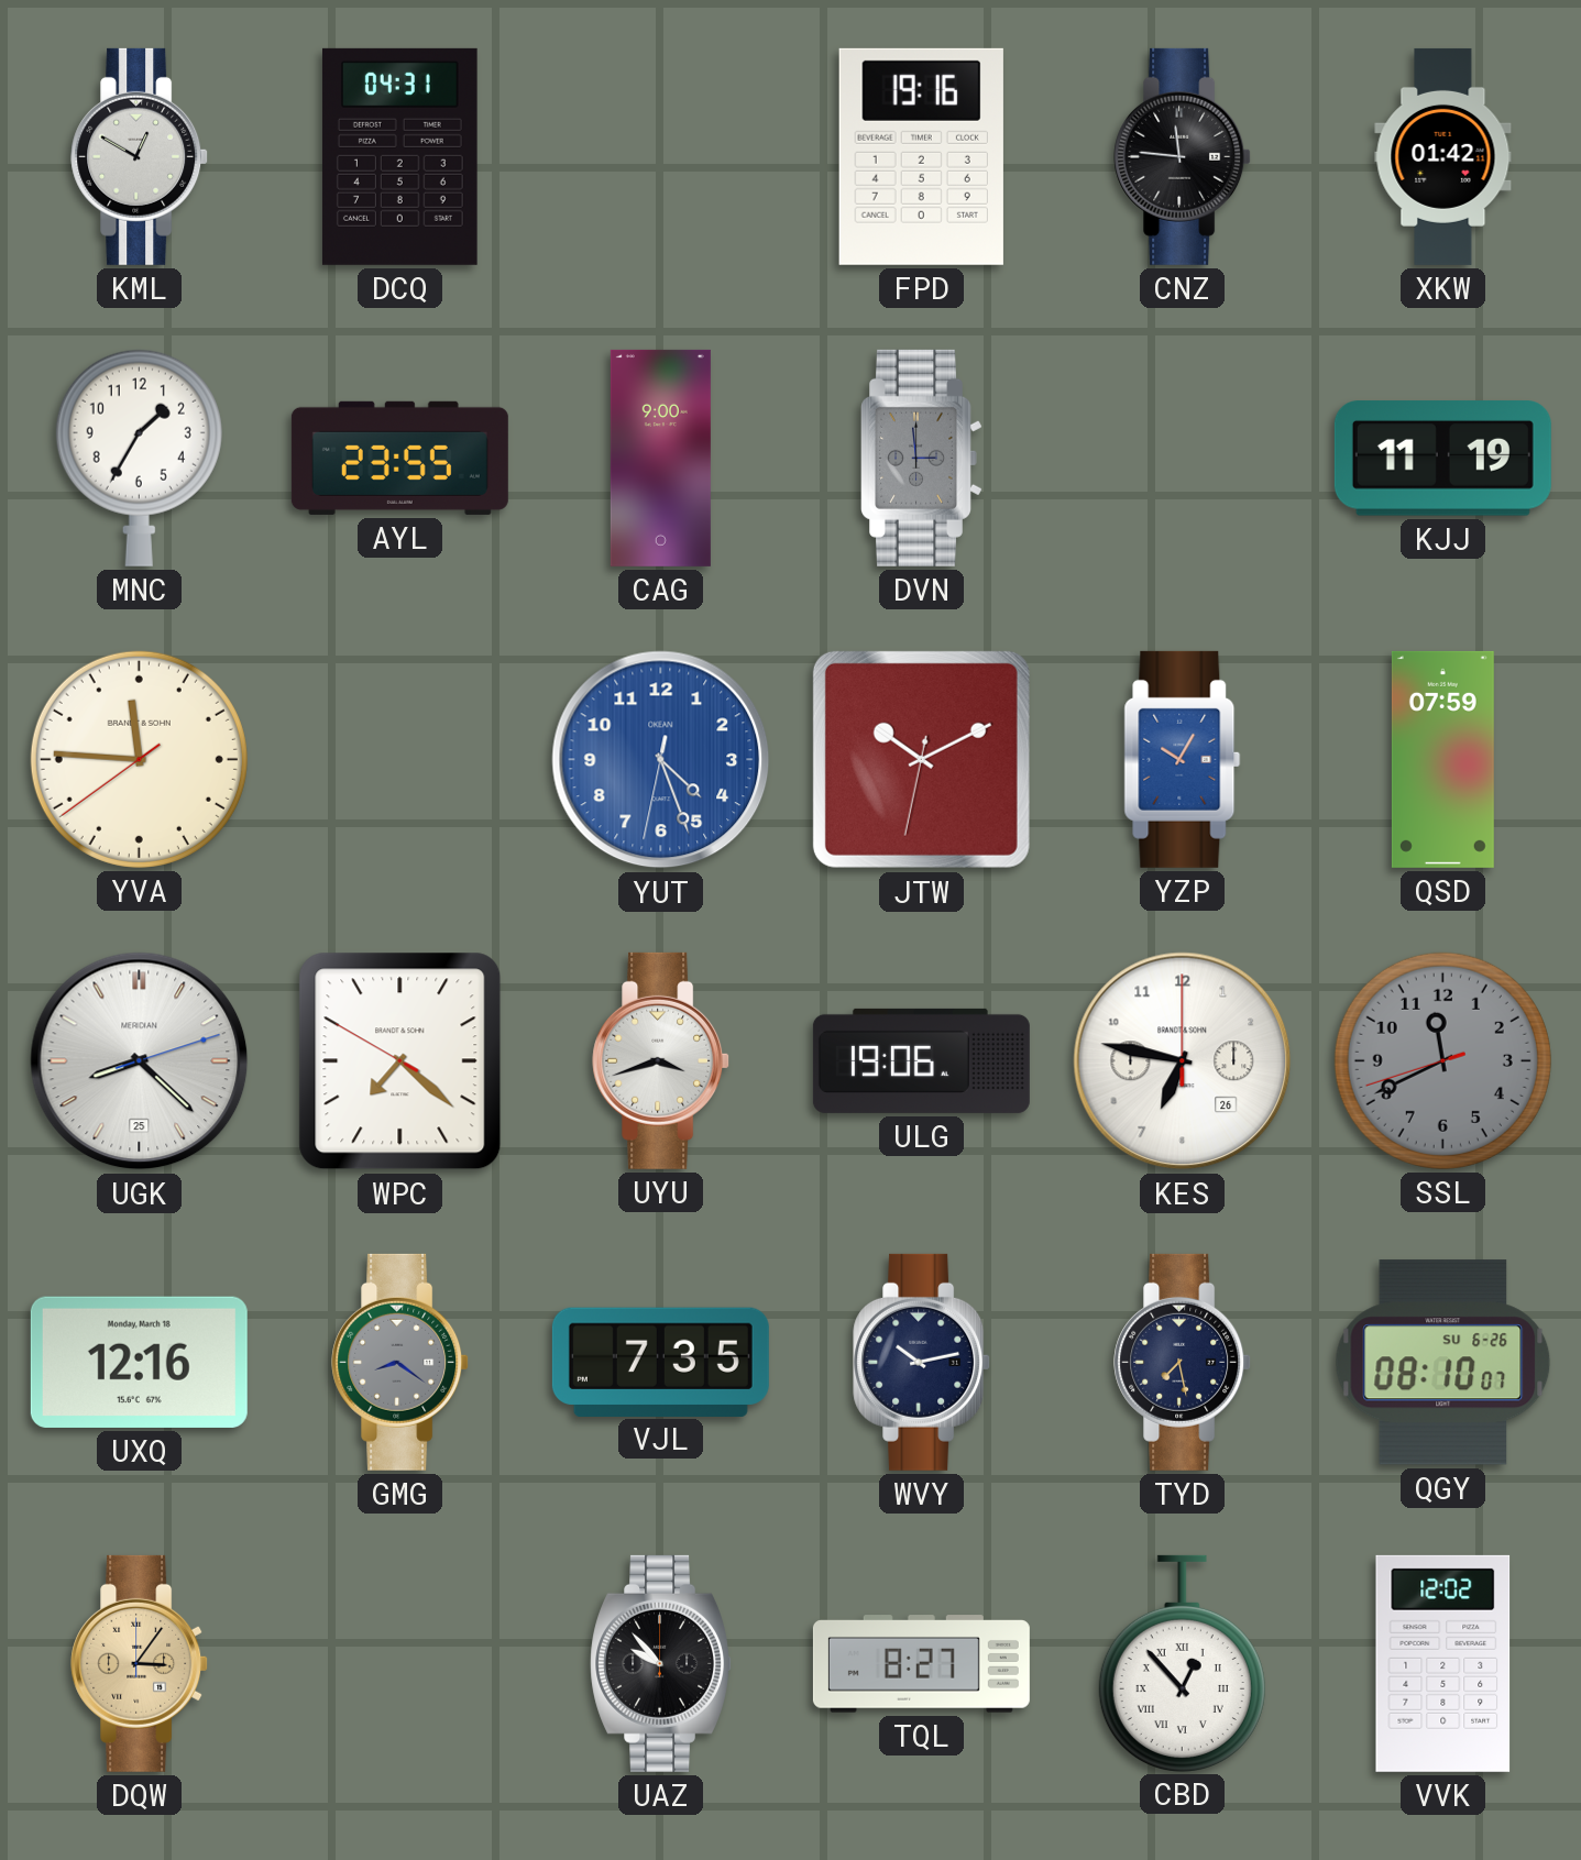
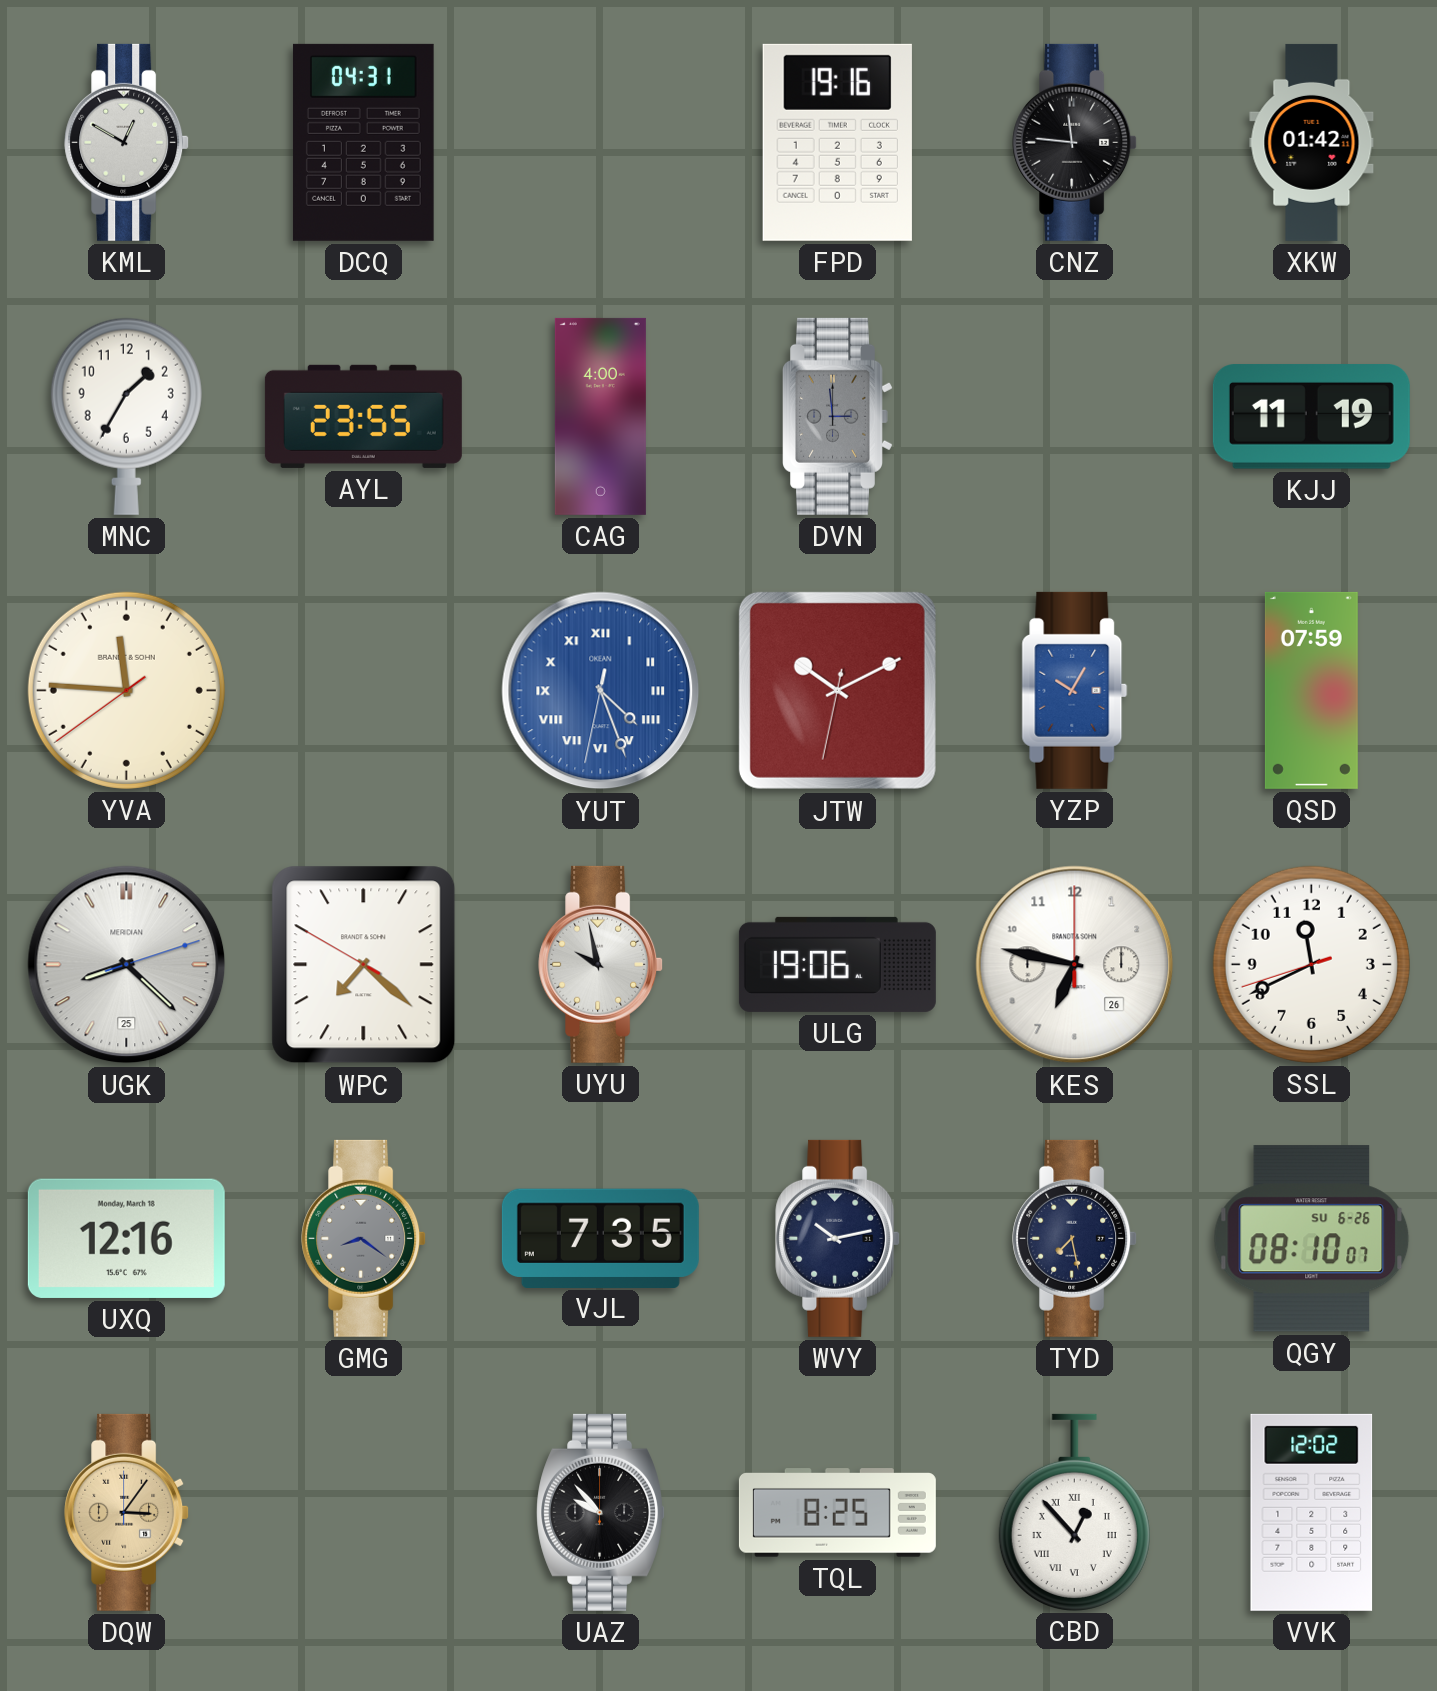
CAG: 9:00 -> 4:00 (600, 416)
YUT numerals: Arabic -> Roman (601, 691)
UYU: 3:42 -> 9:58 (601, 964)
SSL dial: grey -> white (1311, 964)
TQL: 8:27 -> 8:25 (837, 1513)
